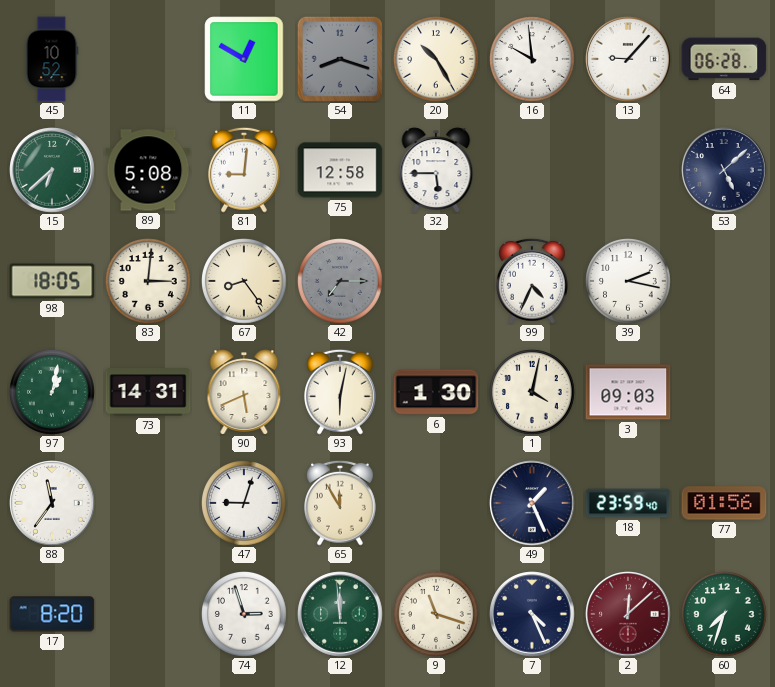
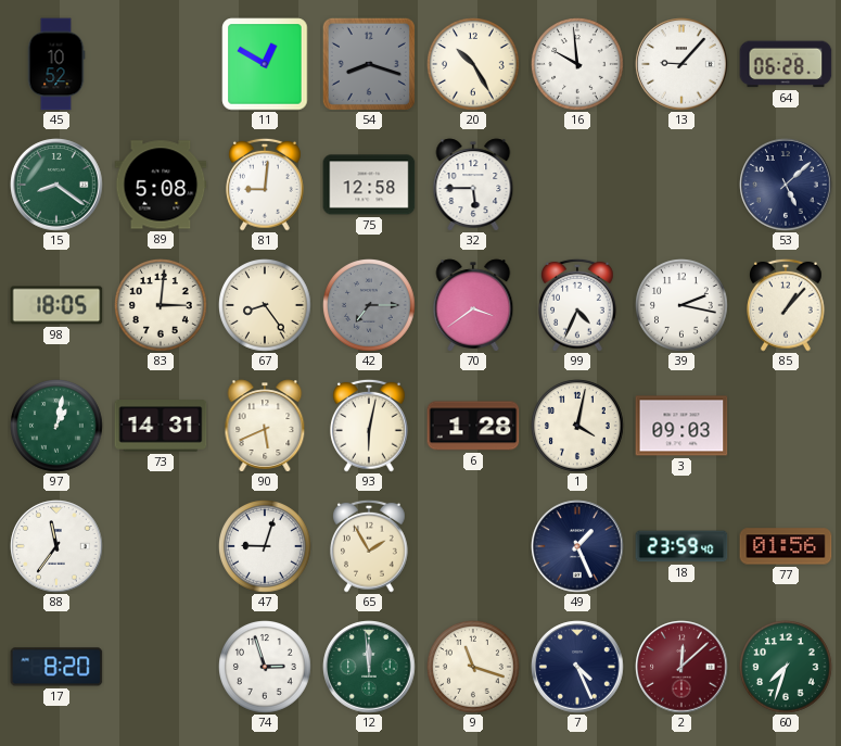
15: 6:38 -> 8:21 (56, 185)
70: none -> 3:39 (473, 305)
85: none -> 1:07 (787, 305)
6: 1:30 -> 1:28 (473, 426)
65: 11:55 -> 1:55 (370, 546)
